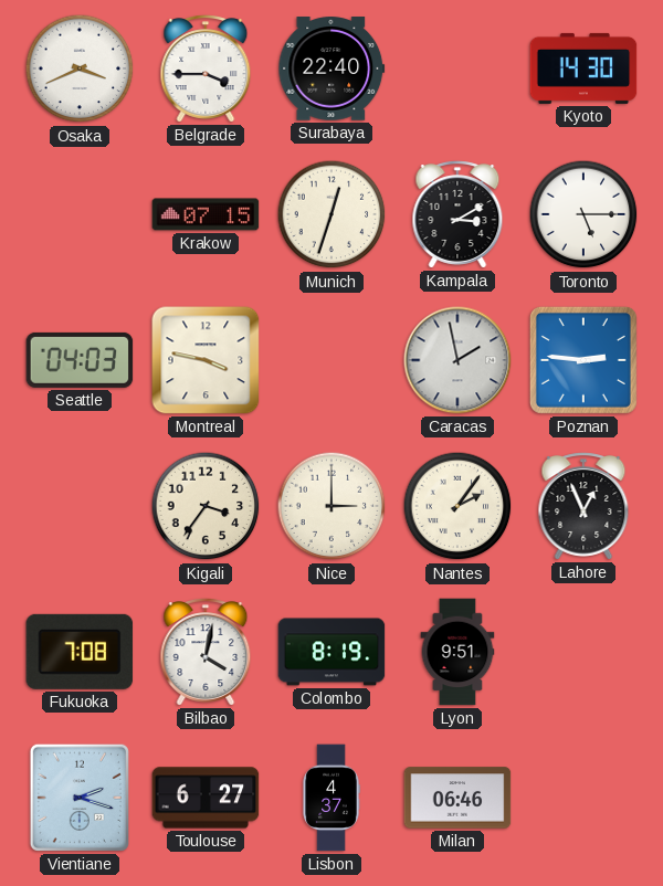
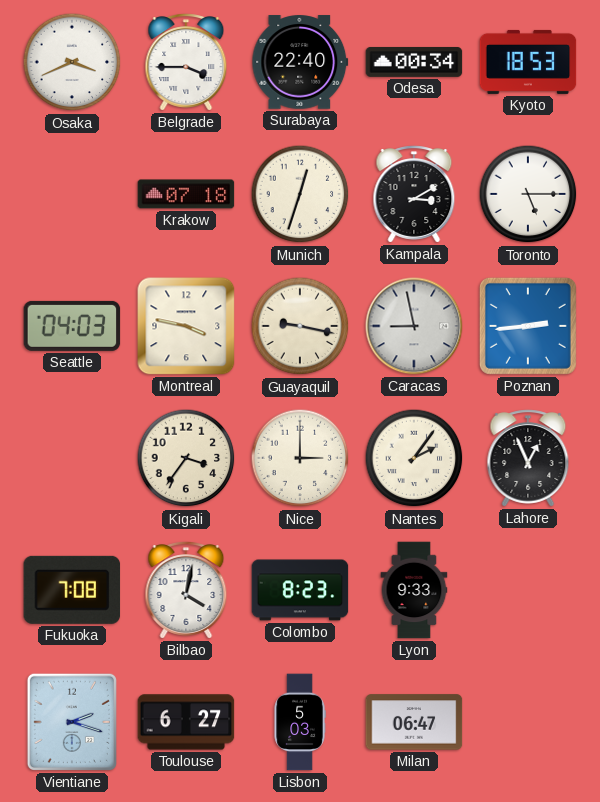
Odesa: none -> 00:34 (414, 62)
Kyoto: 14:30 -> 18:53 (528, 62)
Krakow: 07:15 -> 07:18 (186, 194)
Guayaquil: none -> 9:17 (300, 326)
Caracas: 1:58 -> 8:58 (414, 326)
Poznan: 2:46 -> 2:44 (528, 326)
Colombo: 8:19 -> 8:23 (300, 590)
Lyon: 9:51 -> 9:33 (414, 590)
Lisbon: 4:37 -> 5:03 (300, 722)
Milan: 06:46 -> 06:47 (414, 722)
